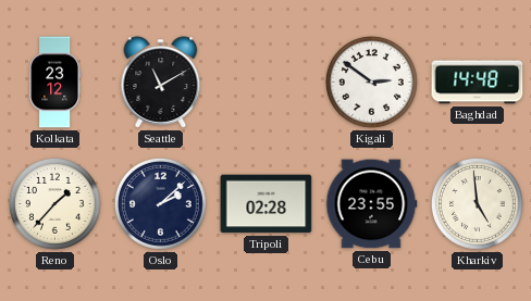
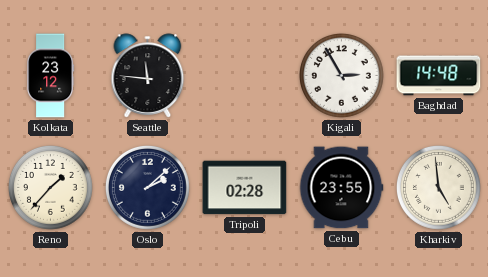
Seattle: 11:10 -> 11:46 (148, 76)
Kigali: 2:51 -> 2:55 (342, 76)
